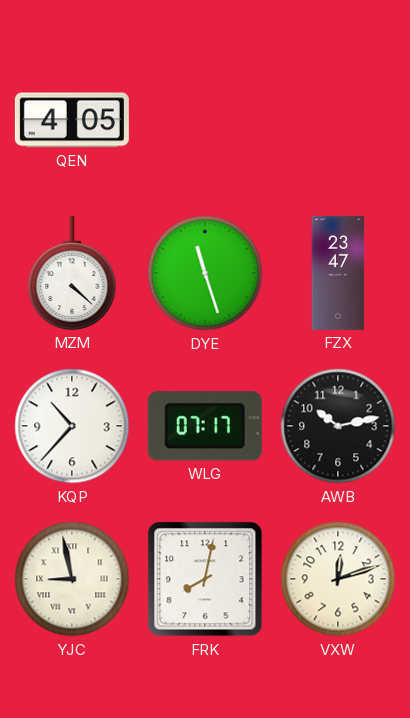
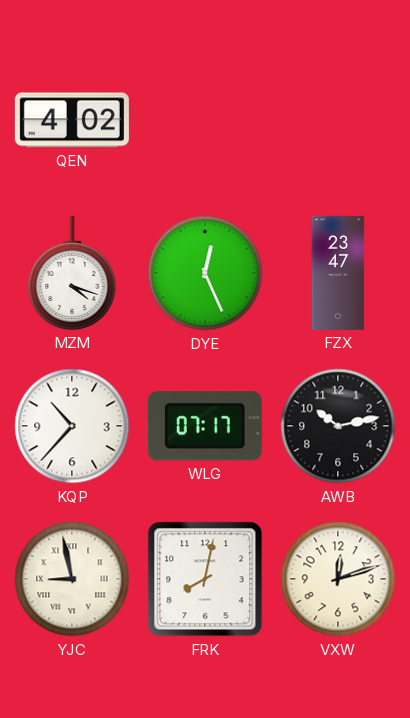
QEN: 4:05 -> 4:02 (72, 120)
MZM: 4:22 -> 4:18 (72, 273)
DYE: 11:27 -> 12:26 (205, 273)
